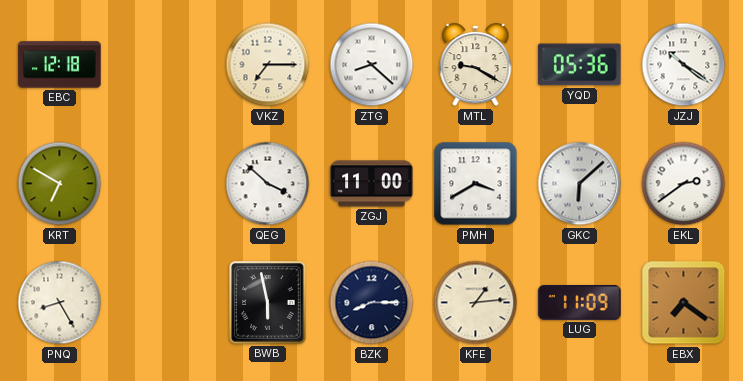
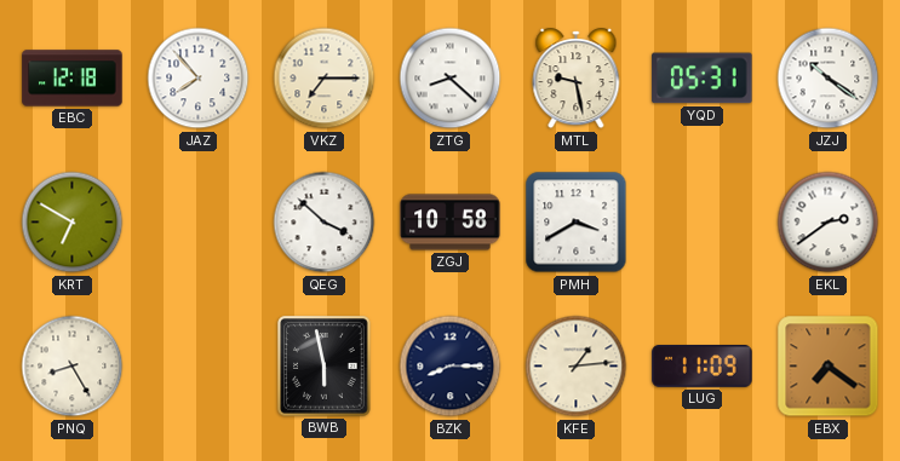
JAZ: none -> 7:53 (199, 79)
MTL: 9:20 -> 9:28 (577, 79)
YQD: 05:36 -> 05:31 (703, 79)
ZGJ: 11:00 -> 10:58 (451, 223)
GKC: 6:08 -> none (580, 184)
